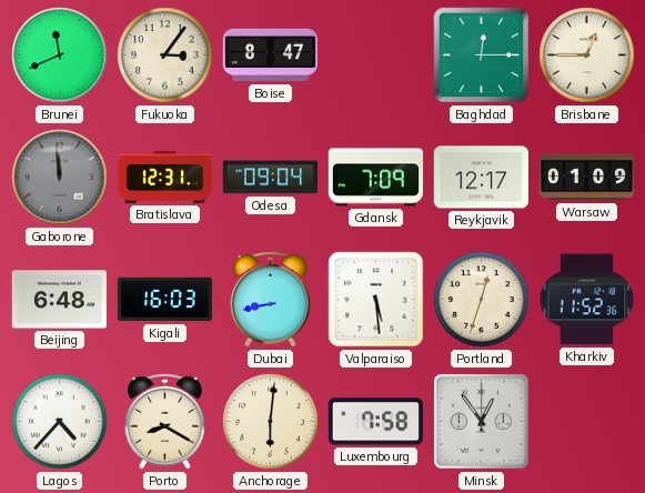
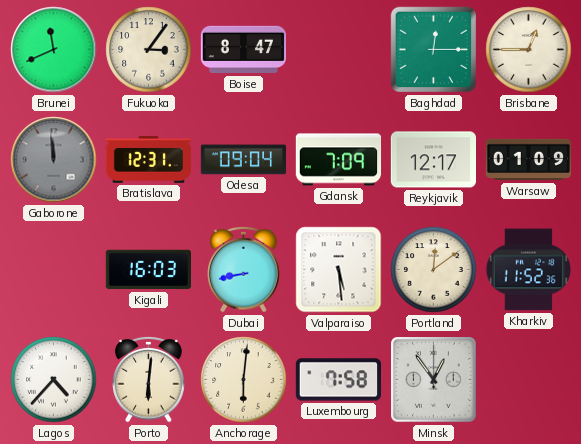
Beijing: 6:48 -> none (59, 300)
Portland: 12:33 -> 12:09 (434, 270)
Porto: 8:20 -> 6:01 (149, 379)
